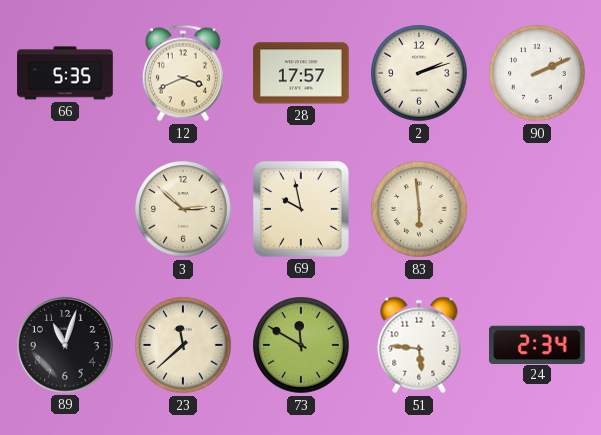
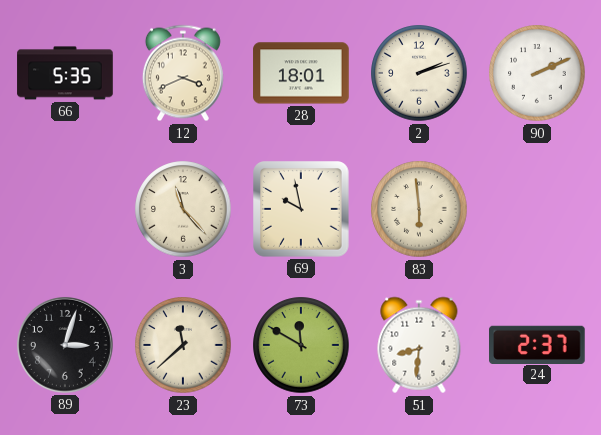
28: 17:57 -> 18:01 (301, 73)
3: 2:52 -> 11:23 (183, 209)
89: 11:03 -> 3:03 (65, 345)
51: 5:46 -> 8:31 (419, 345)
24: 2:34 -> 2:37 (538, 344)
